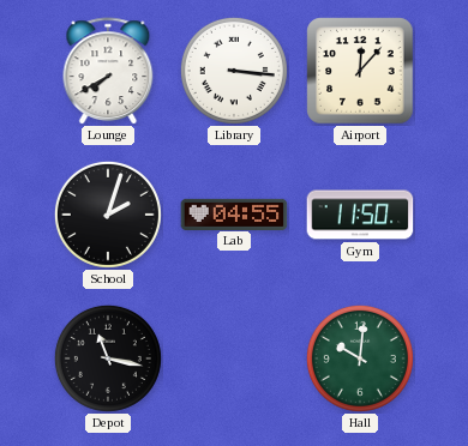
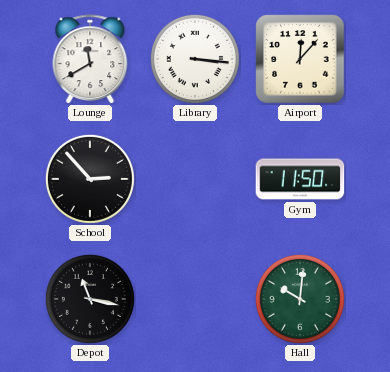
Lounge: 7:40 -> 11:40 (90, 59)
School: 2:03 -> 2:53 (90, 179)
Lab: 04:55 -> none (234, 213)
